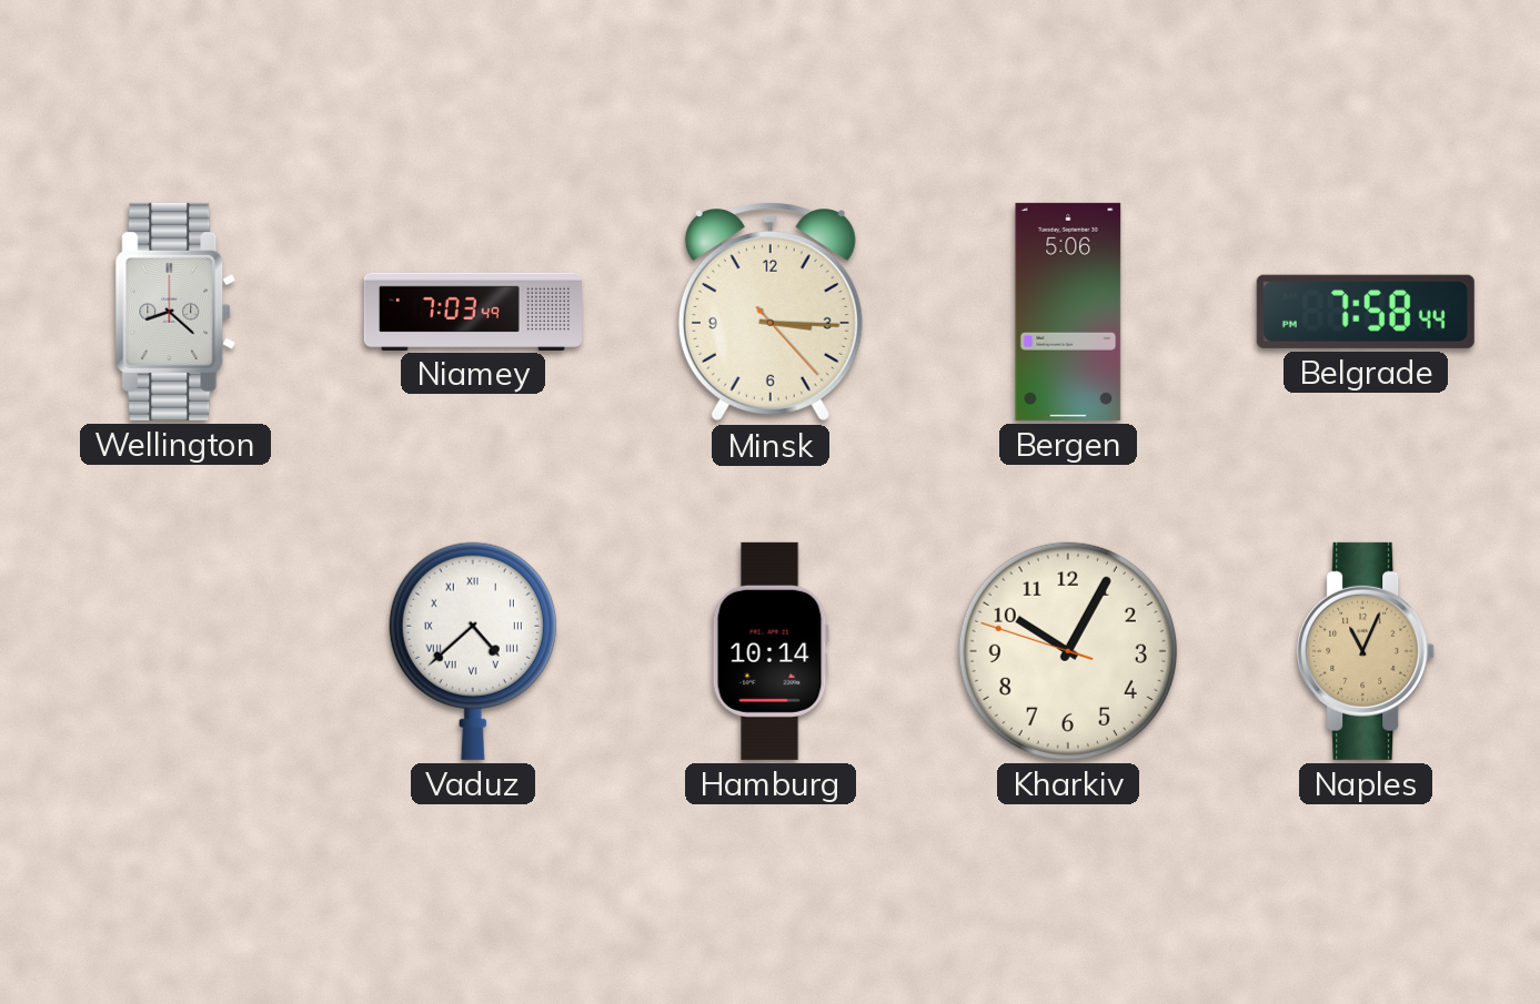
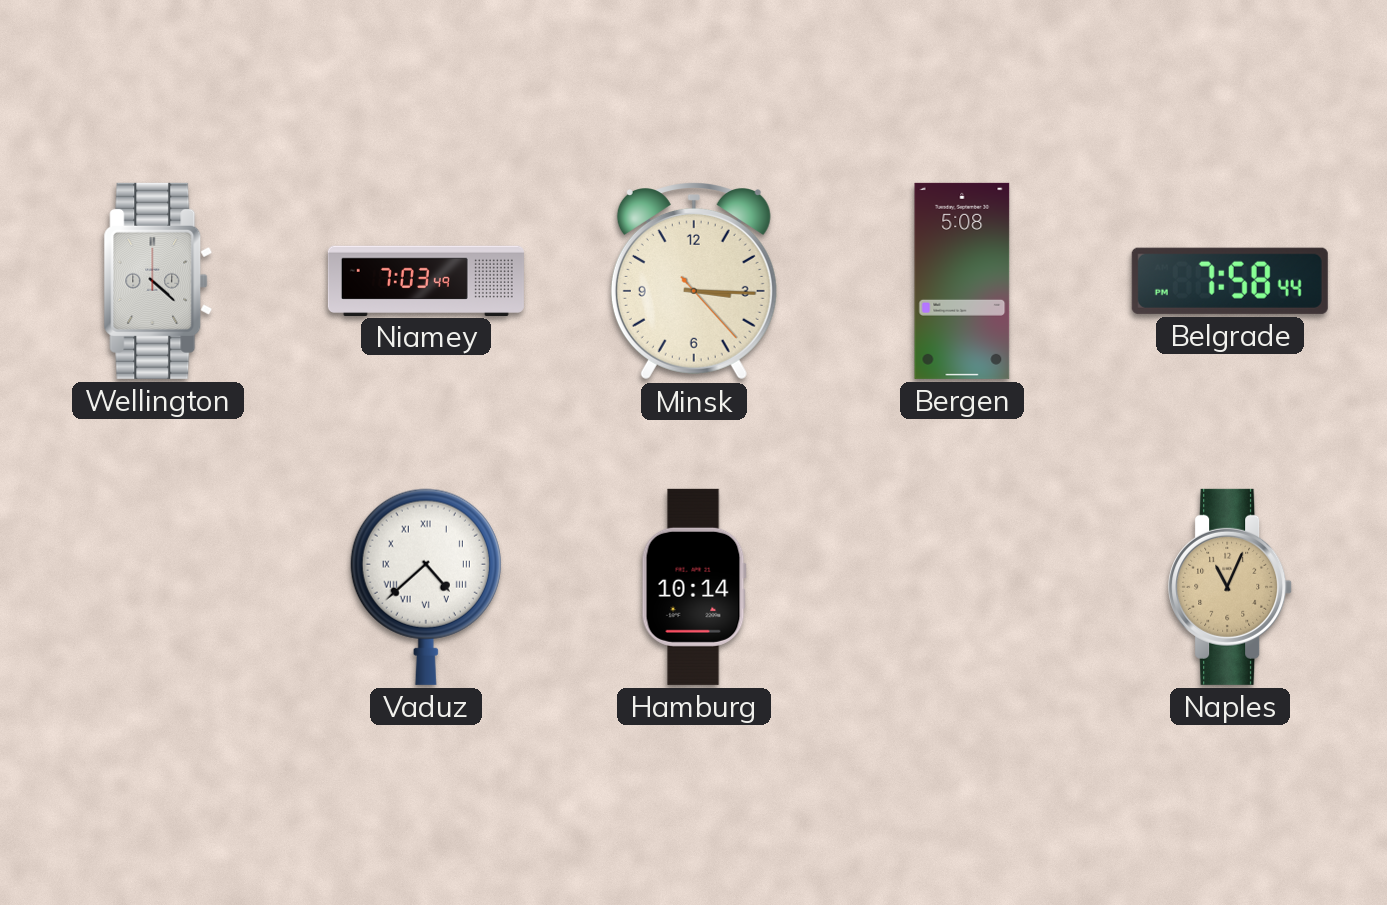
Wellington: 8:22 -> 4:22 (158, 281)
Bergen: 5:06 -> 5:08 (962, 281)
Kharkiv: 10:04 -> none (1068, 651)
